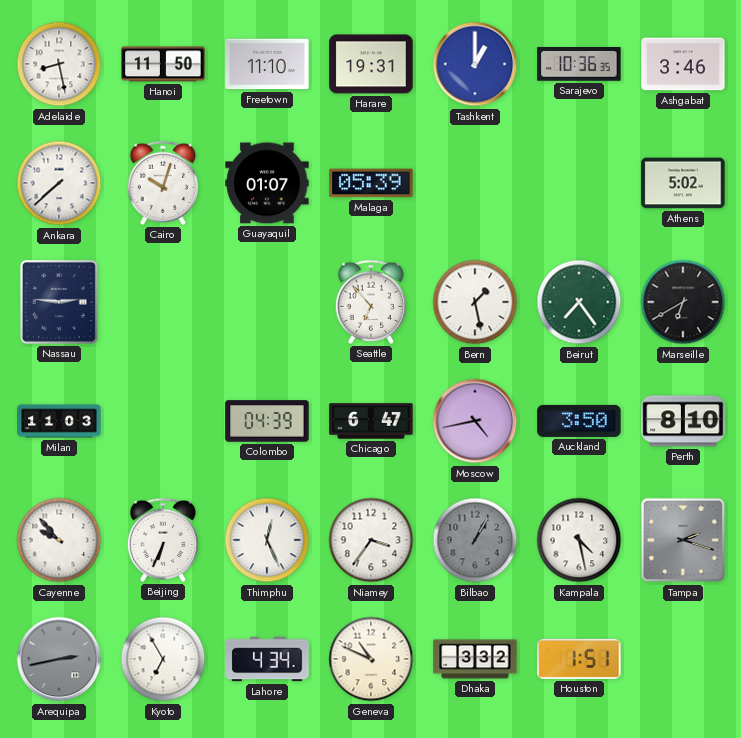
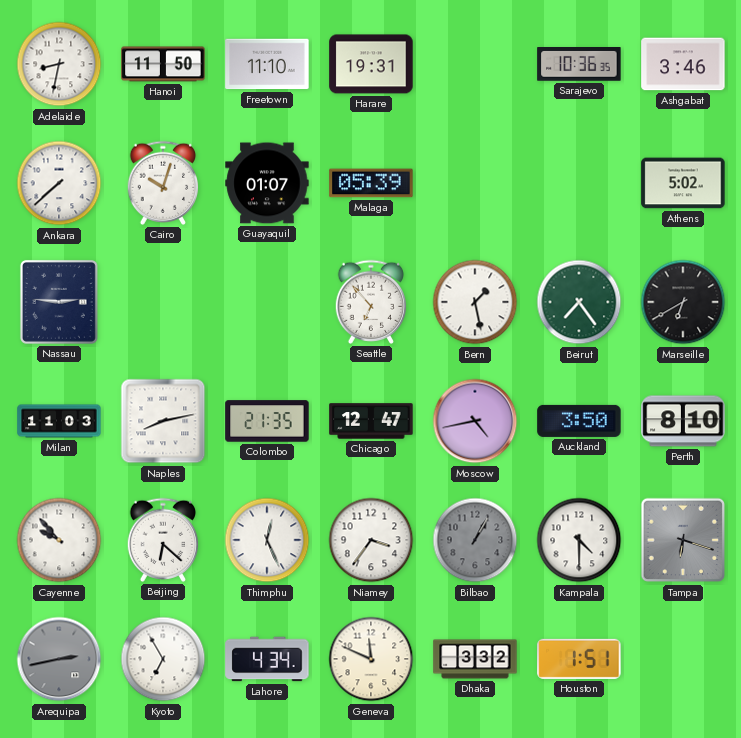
Adelaide: 8:28 -> 8:32 (59, 64)
Tashkent: 1:00 -> none (475, 64)
Naples: none -> 8:13 (163, 421)
Colombo: 04:39 -> 21:35 (267, 421)
Chicago: 6:47 -> 12:47 (371, 421)
Beijing: 6:34 -> 6:22 (163, 540)
Kampala: 4:28 -> 4:30 (579, 540)
Tampa: 2:18 -> 6:18 (683, 540)
Geneva: 10:49 -> 11:49 (371, 659)
